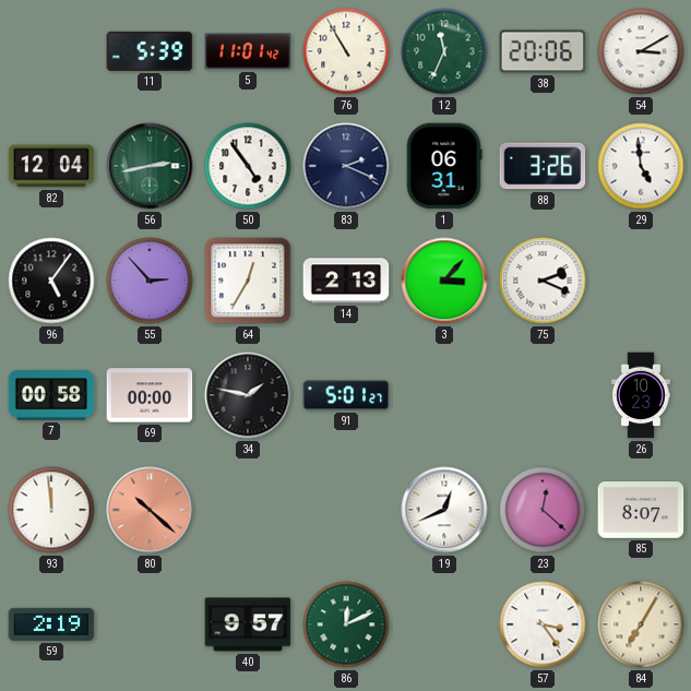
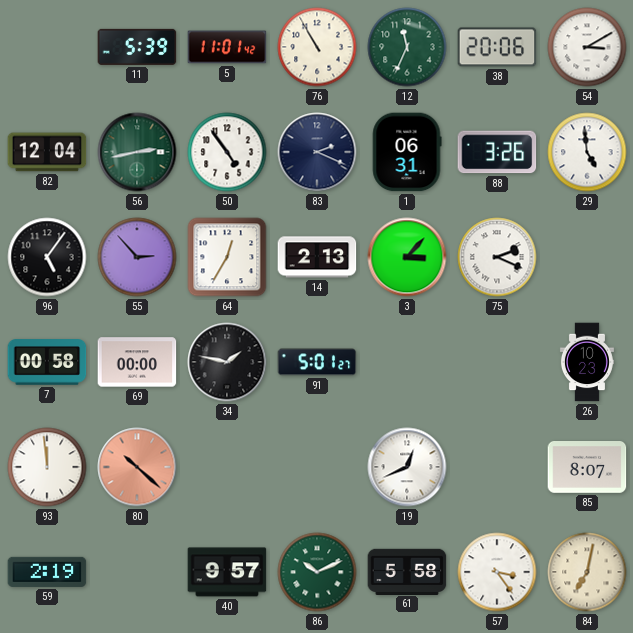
23: 12:22 -> none (543, 510)
86: 12:11 -> 10:11 (317, 572)
61: none -> 5:58 (407, 571)
84: 7:05 -> 7:02 (587, 572)
